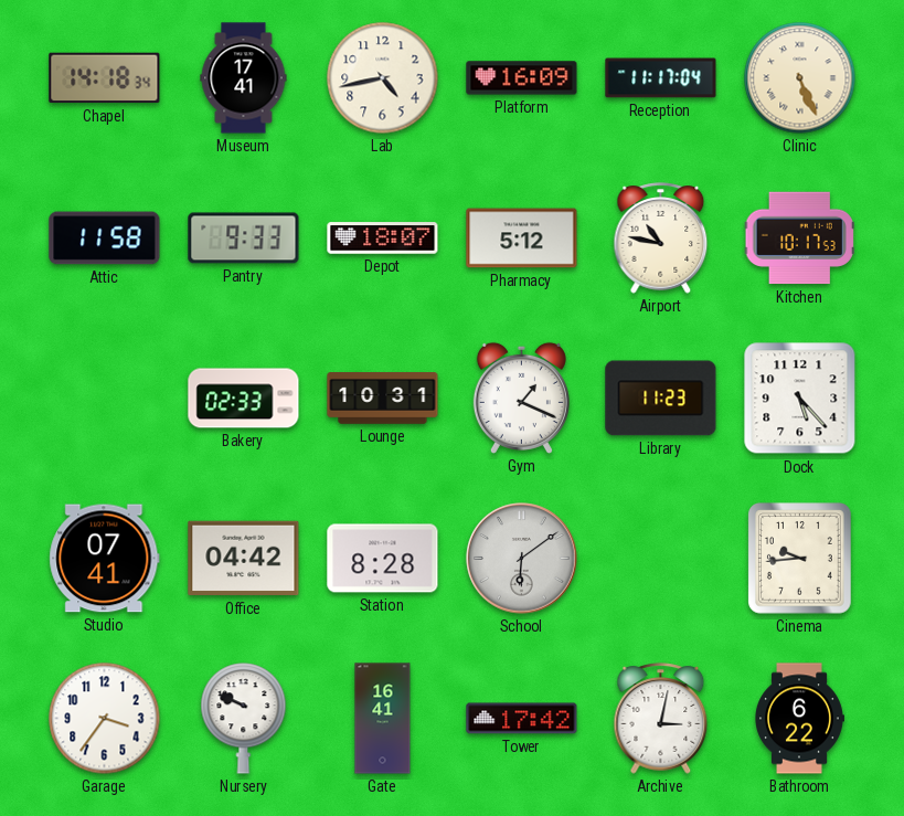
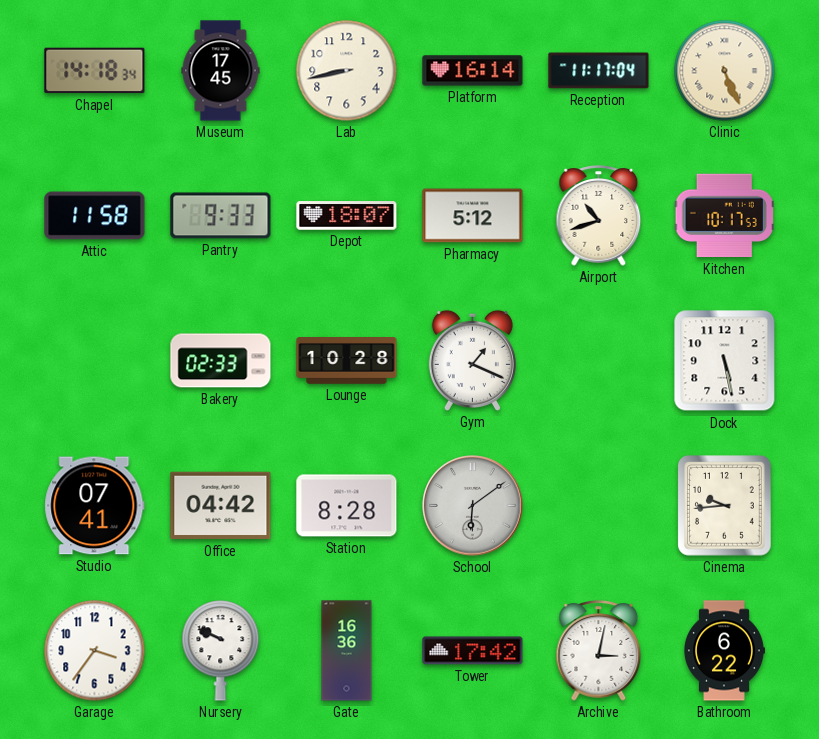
Museum: 17:41 -> 17:45 (221, 71)
Lab: 4:43 -> 8:43 (347, 71)
Platform: 16:09 -> 16:14 (473, 71)
Airport: 10:47 -> 10:42 (599, 216)
Lounge: 10:31 -> 10:28 (347, 361)
Library: 11:23 -> none (661, 399)
Dock: 5:23 -> 5:28 (725, 361)
Gate: 16:41 -> 16:36 (347, 651)
